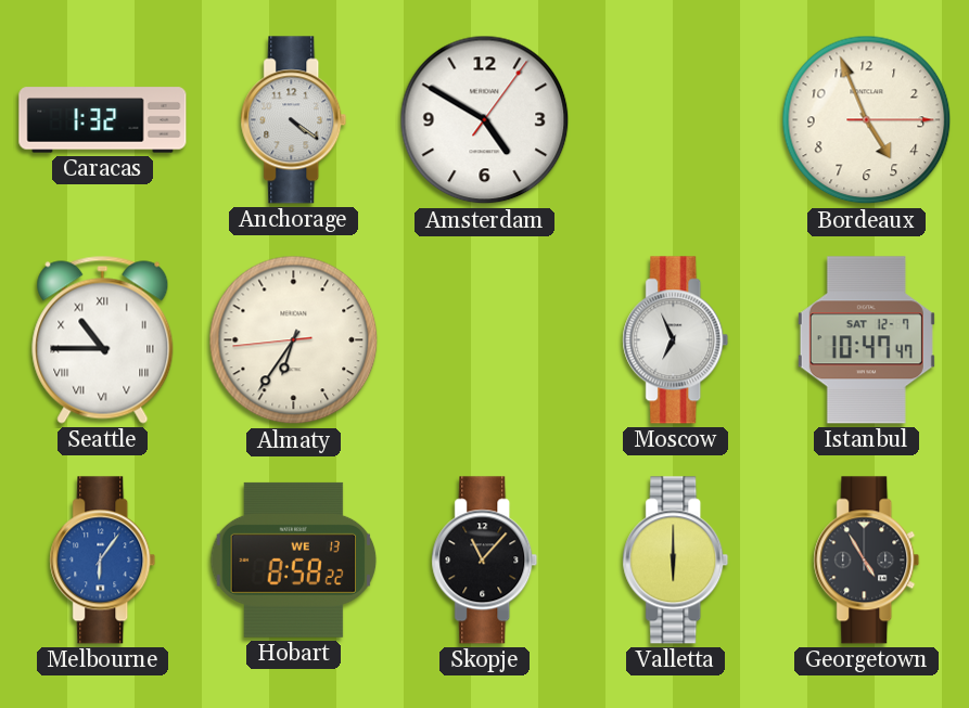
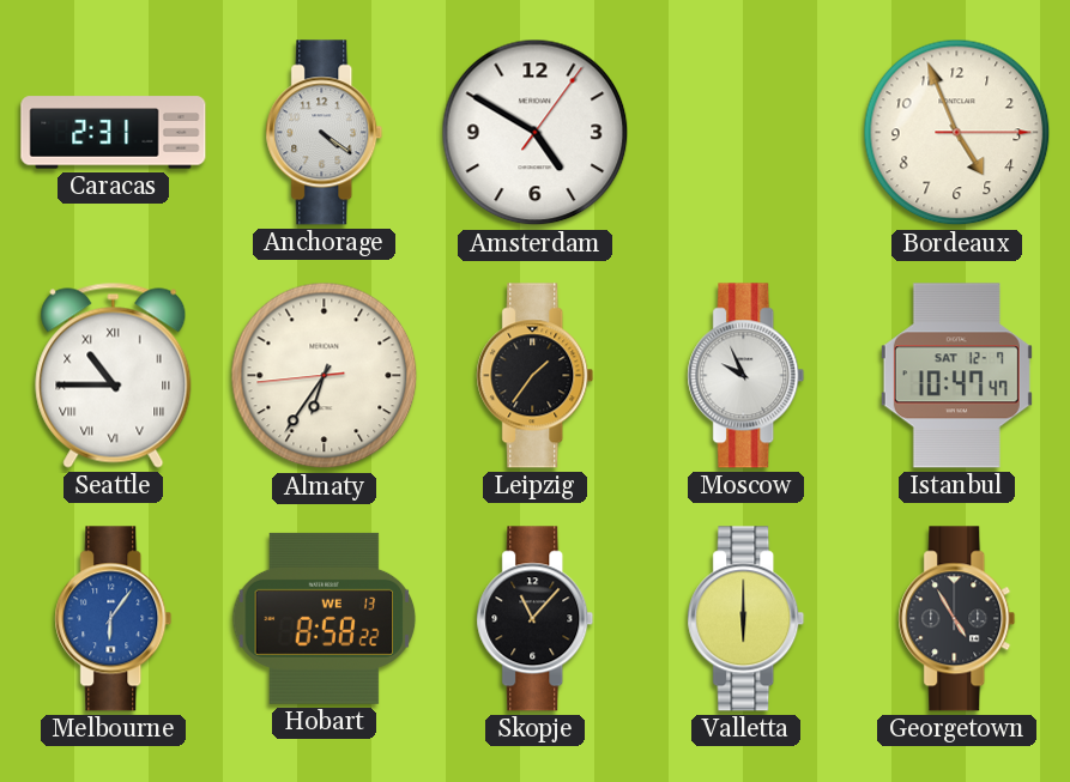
Caracas: 1:32 -> 2:31 (114, 133)
Leipzig: none -> 1:36 (536, 376)
Moscow: 6:56 -> 9:56 (746, 376)
